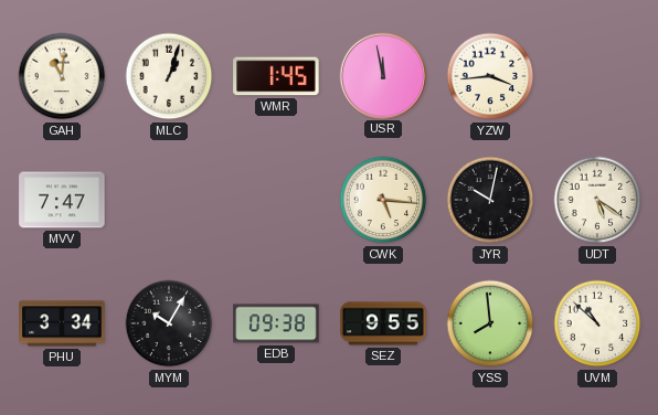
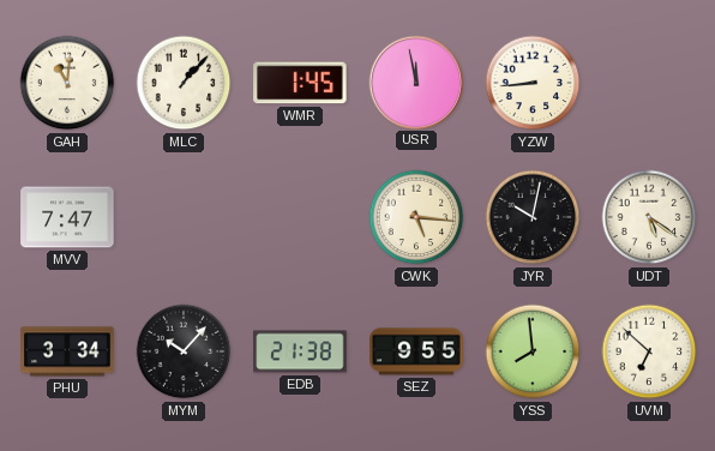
MLC: 1:03 -> 1:07 (184, 83)
YZW: 3:44 -> 8:44 (533, 83)
MYM: 10:05 -> 10:07 (184, 351)
EDB: 09:38 -> 21:38 (300, 351)
UVM: 10:52 -> 6:52 (649, 351)
